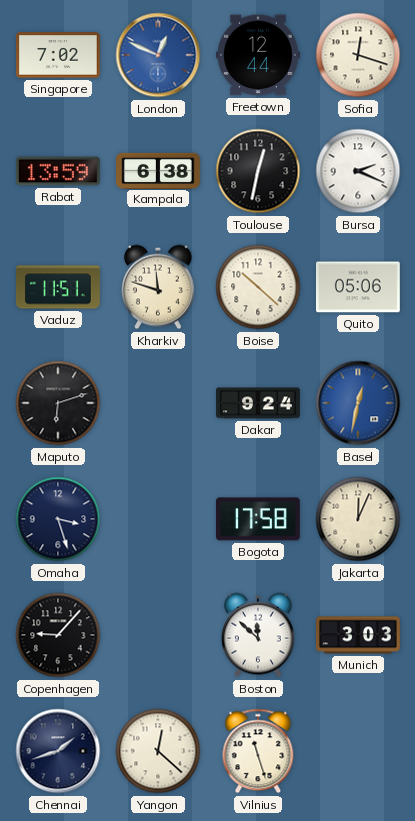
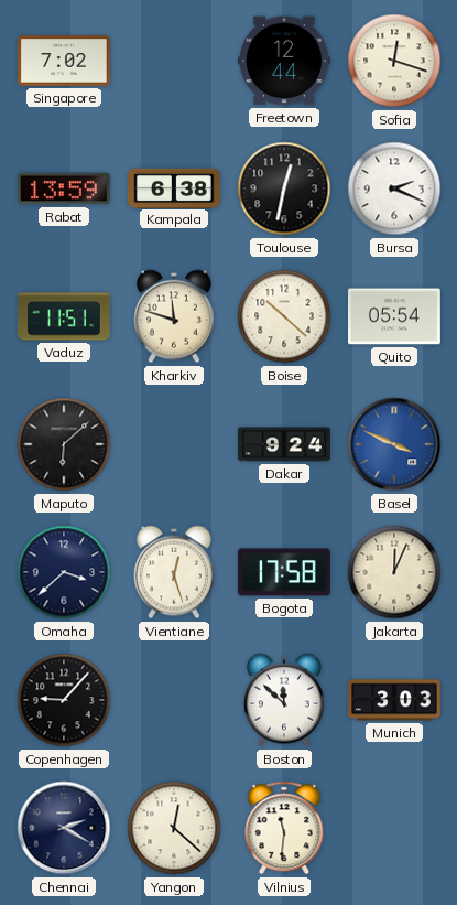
London: 12:49 -> none (158, 55)
Quito: 05:06 -> 05:54 (394, 316)
Maputo: 6:12 -> 6:08 (64, 444)
Basel: 12:32 -> 3:49 (394, 444)
Omaha: 3:27 -> 3:38 (64, 572)
Vientiane: none -> 12:27 (174, 572)
Chennai: 1:42 -> 2:20 (64, 828)
Vilnius: 11:27 -> 11:31 (284, 828)
